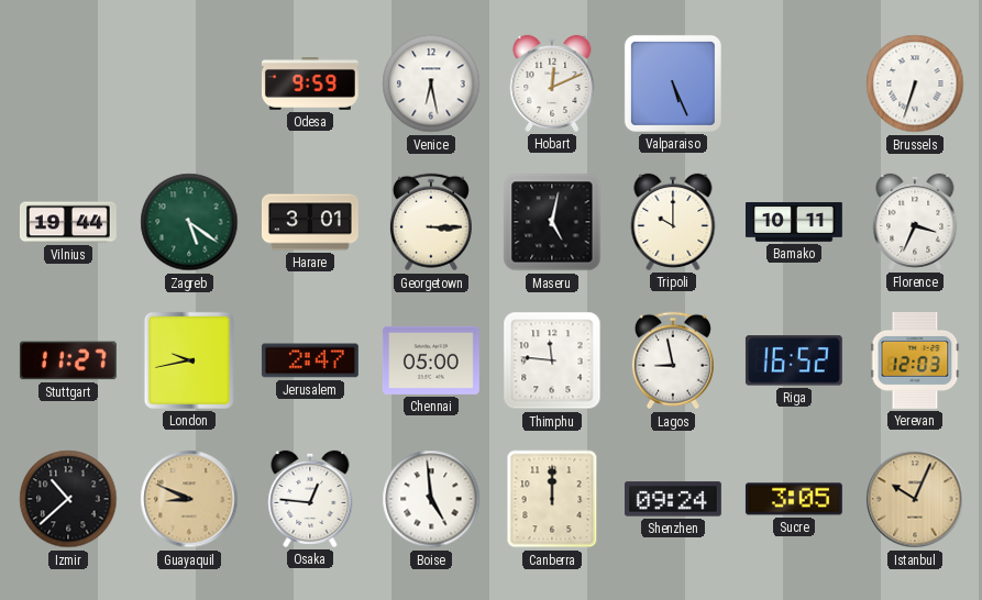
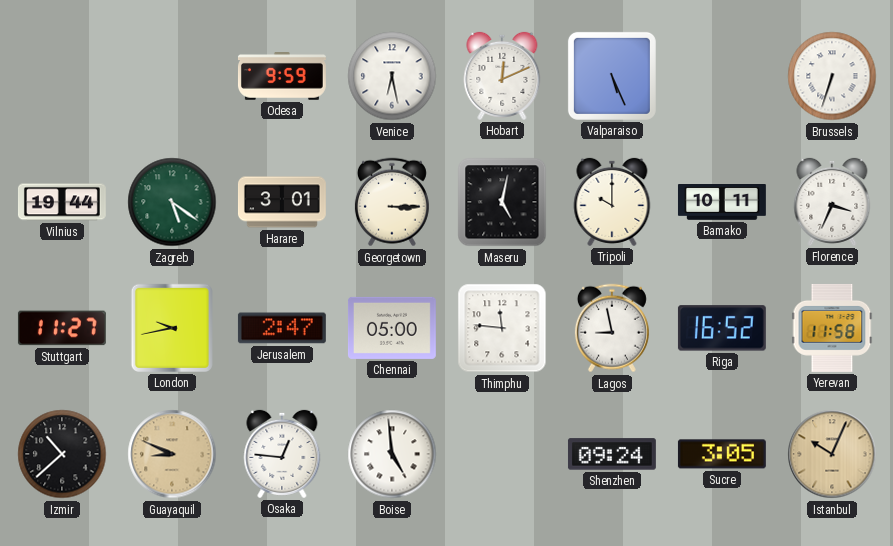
Yerevan: 12:03 -> 11:58 (832, 328)
Canberra: 12:00 -> none (552, 499)
